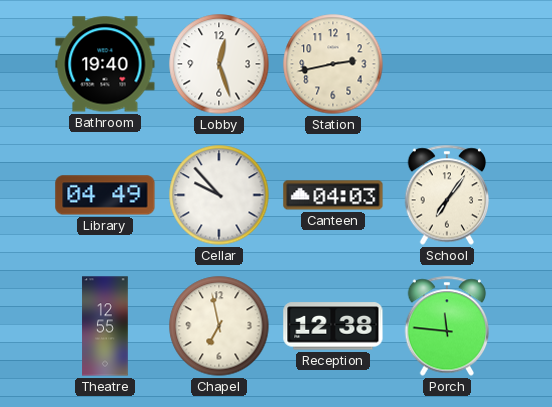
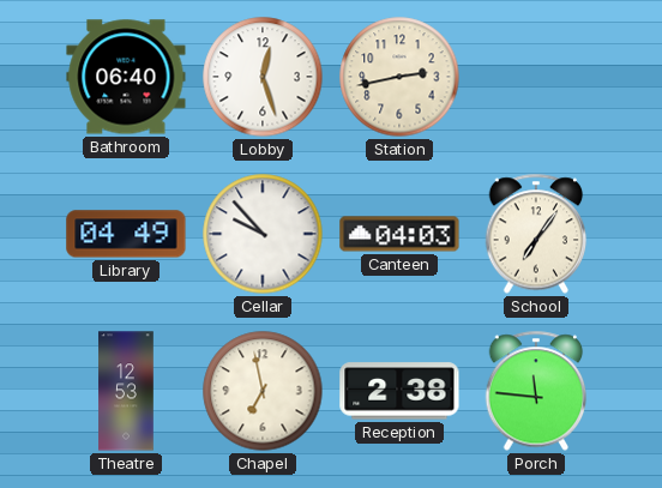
Bathroom: 19:40 -> 06:40 (126, 77)
Theatre: 12:55 -> 12:53 (126, 391)
Reception: 12:38 -> 2:38 (399, 391)
